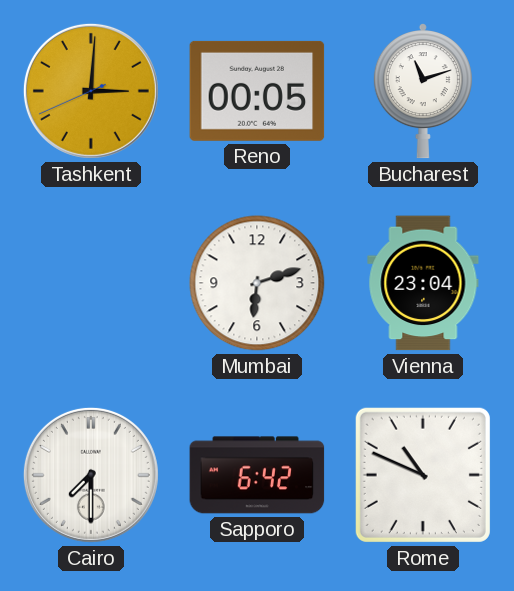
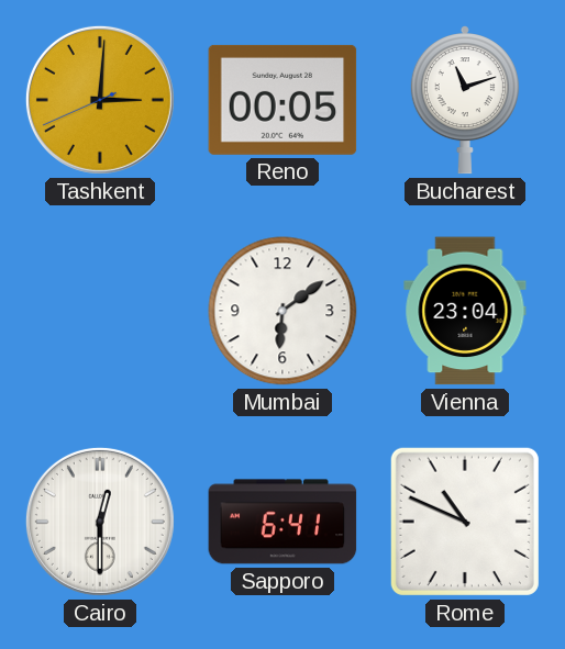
Mumbai: 6:12 -> 6:09 (282, 311)
Cairo: 7:30 -> 12:30 (100, 522)
Sapporo: 6:42 -> 6:41 (282, 522)
